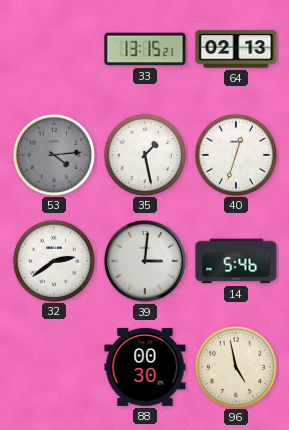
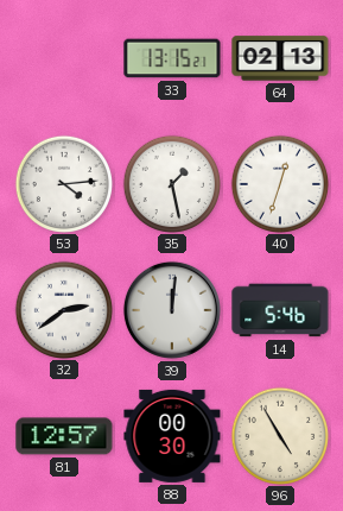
53 dial: grey -> white (63, 183)
39: 3:01 -> 12:01 (172, 310)
81: none -> 12:57 (64, 436)
96: 4:58 -> 4:55 (279, 435)
